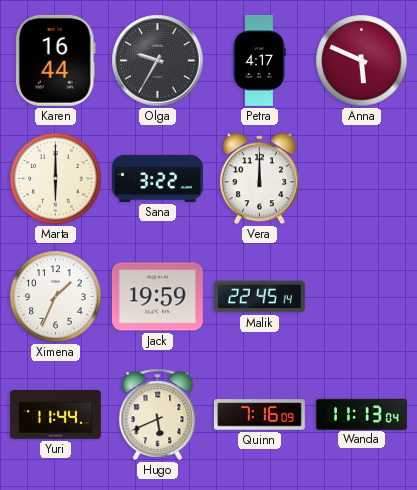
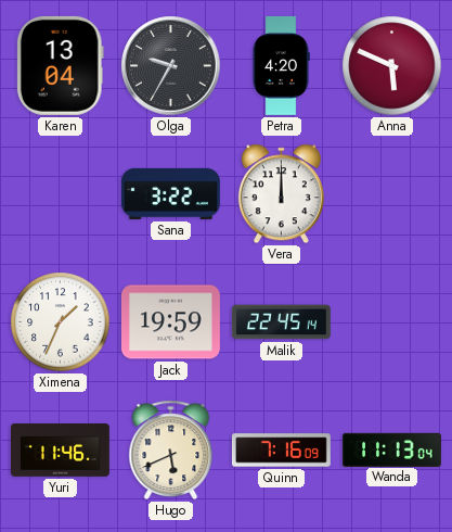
Karen: 16:44 -> 13:04 (60, 65)
Petra: 4:17 -> 4:20 (281, 65)
Marta: 6:00 -> none (56, 179)
Yuri: 11:44 -> 11:46 (60, 451)
